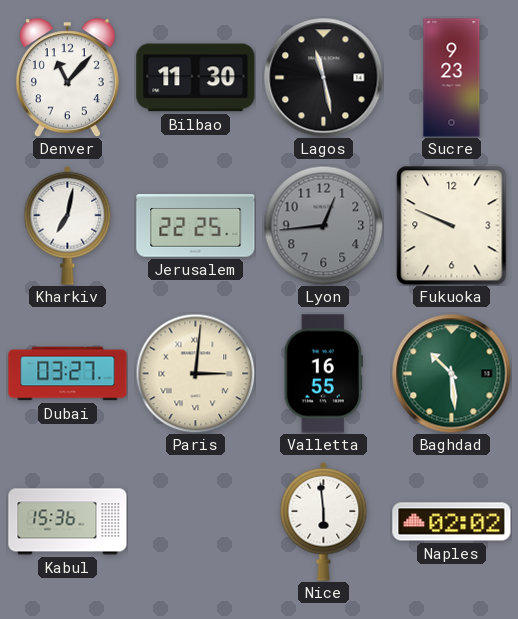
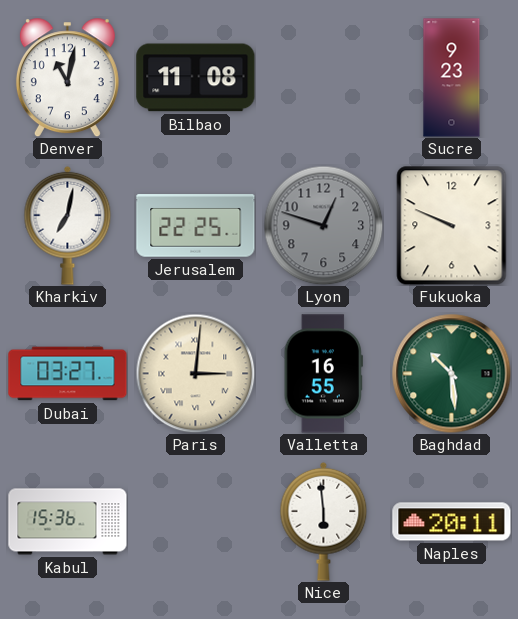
Denver: 11:07 -> 11:02 (67, 78)
Bilbao: 11:30 -> 11:08 (196, 78)
Lagos: 11:28 -> none (324, 78)
Lyon: 12:44 -> 12:48 (323, 225)
Naples: 02:02 -> 20:11 (452, 522)
